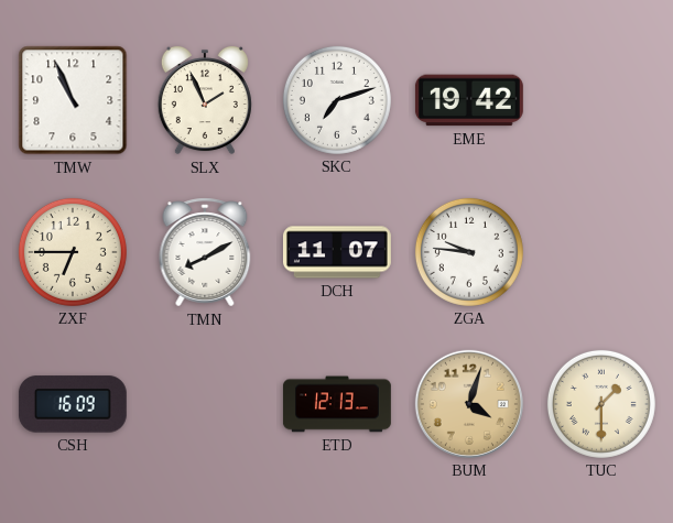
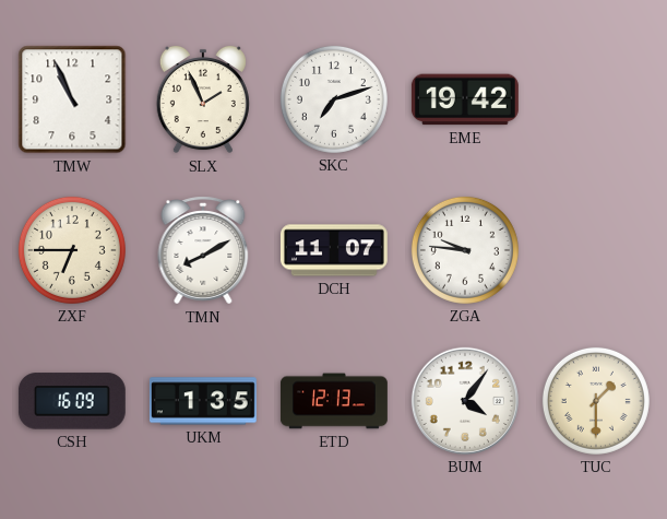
UKM: none -> 1:35 (203, 401)
BUM: 4:03 -> 4:06 (465, 401)
BUM dial: champagne -> white (465, 401)
